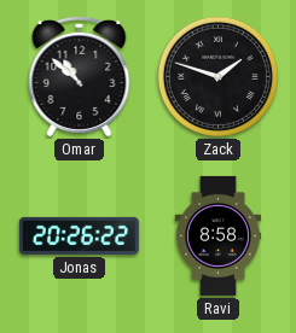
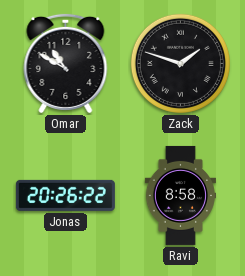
Omar: 10:52 -> 10:50 (66, 63)
